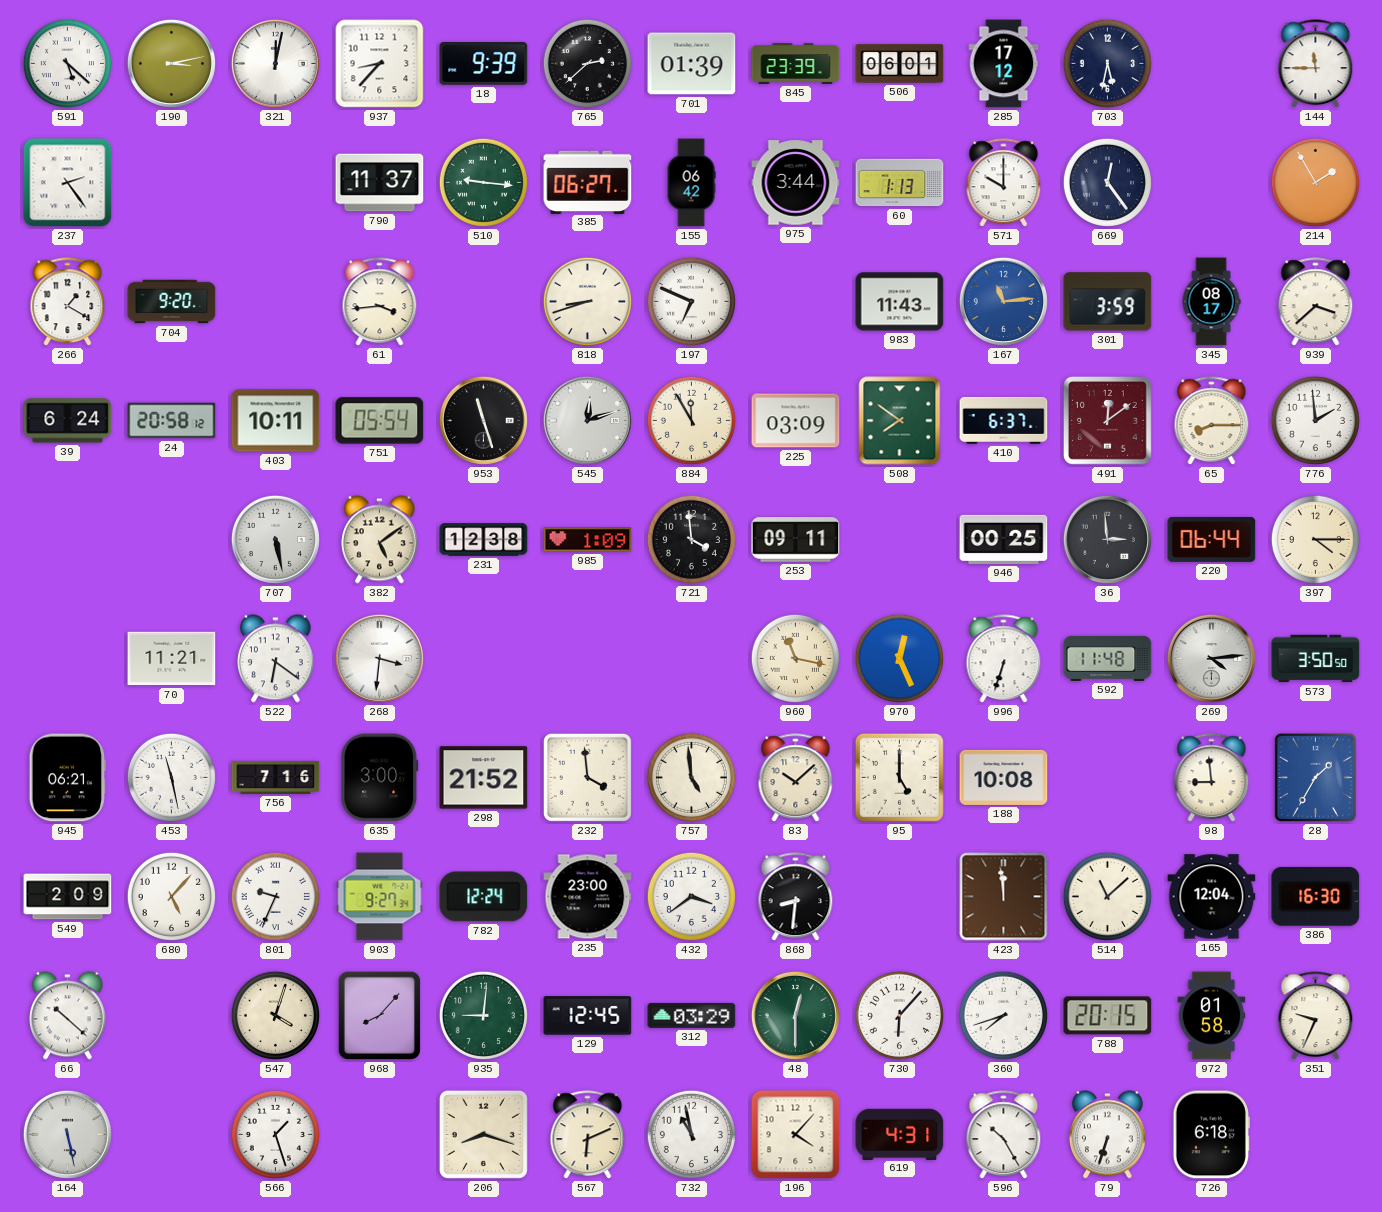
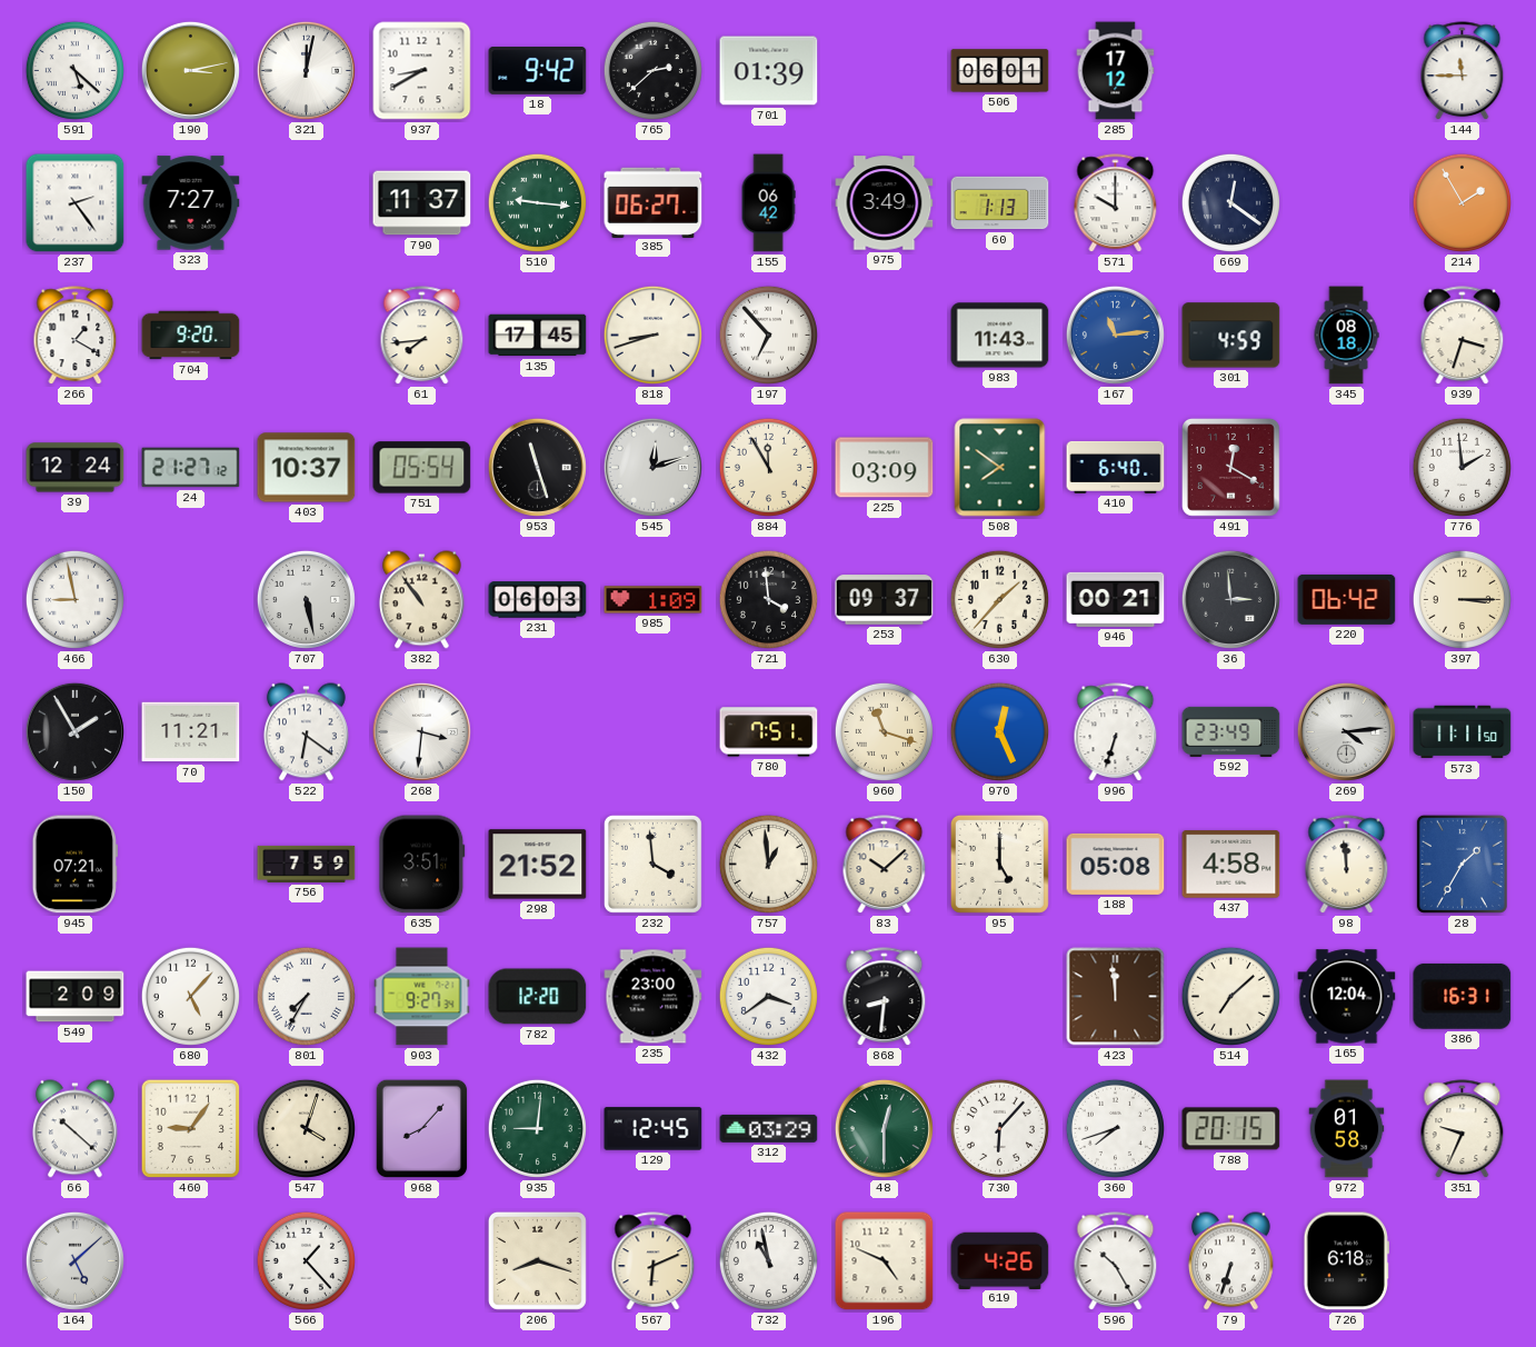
937: 8:37 -> 8:40 (422, 71)
18: 9:39 -> 9:42 (538, 71)
845: 23:39 -> none (796, 64)
703: 5:32 -> none (1107, 63)
323: none -> 7:27 (191, 203)
975: 3:44 -> 3:49 (885, 203)
669: 12:24 -> 12:21 (1230, 202)
61: 3:44 -> 7:44 (422, 336)
135: none -> 17:45 (538, 336)
197: 6:49 -> 6:53 (768, 335)
301: 3:59 -> 4:59 (1231, 336)
345: 08:17 -> 08:18 (1346, 336)
939: 3:38 -> 3:33 (1463, 336)
39: 6:24 -> 12:24 (76, 468)
24: 20:58 -> 21:27 (191, 468)
403: 10:11 -> 10:37 (307, 468)
410: 6:37 -> 6:40 (1116, 467)
491: 12:09 -> 12:20 (1231, 468)
65: 8:15 -> none (1212, 421)
466: none -> 8:58 (74, 599)
382: 5:09 -> 10:54 (421, 600)
231: 12:38 -> 06:03 (538, 600)
253: 09:11 -> 09:37 (885, 600)
630: none -> 1:37 (999, 599)
946: 00:25 -> 00:21 (1116, 599)
220: 06:44 -> 06:42 (1347, 599)
397: 4:15 -> 3:15 (1462, 599)
150: none -> 1:55 (74, 731)
780: none -> 7:51 (769, 732)
960: 11:17 -> 11:18 (884, 731)
592: 11:48 -> 23:49 (1231, 731)
573: 3:50 -> 11:11 (1463, 732)
945: 06:21 -> 07:21 (74, 865)
453: 11:28 -> none (171, 777)
756: 7:16 -> 7:59 (307, 864)
635: 3:00 -> 3:51 (422, 865)
757: 4:59 -> 12:59 (768, 864)
188: 10:08 -> 05:08 (1116, 864)
437: none -> 4:58 (1231, 865)
98: 8:59 -> 11:59 (1347, 865)
801: 9:34 -> 7:35 (306, 996)
782: 12:24 -> 12:20 (538, 997)
514: 11:08 -> 7:08 (1230, 996)
386: 16:30 -> 16:31 (1463, 996)
460: none -> 9:06 (191, 1129)
164: 5:28 -> 5:08 (74, 1260)
566: 1:27 -> 1:23 (306, 1260)
196: 4:07 -> 4:49 (885, 1261)
619: 4:31 -> 4:26 (1000, 1260)
